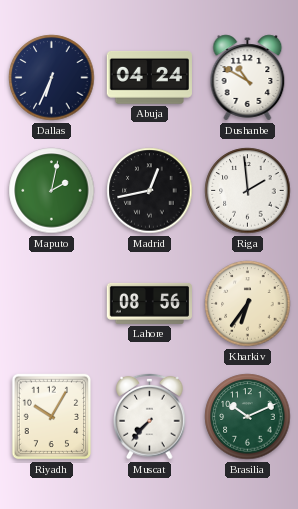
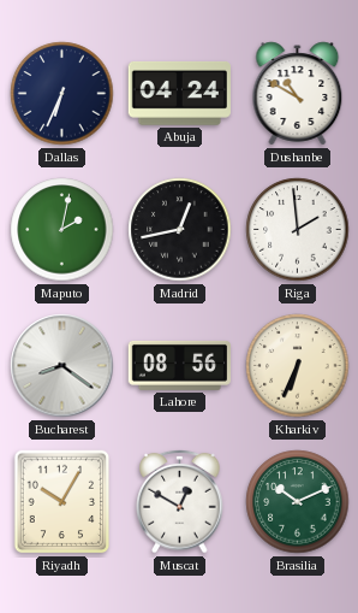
Bucharest: none -> 8:21 (62, 366)
Kharkiv: 6:36 -> 6:34 (298, 366)
Muscat: 7:37 -> 12:50 (180, 501)
